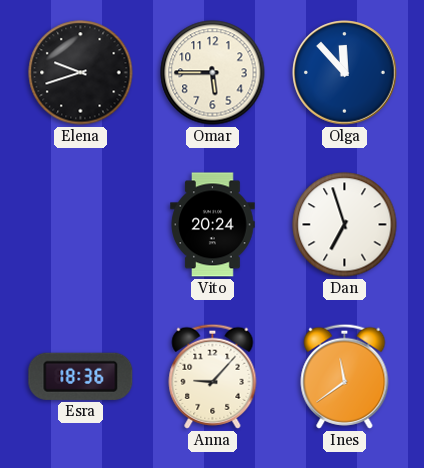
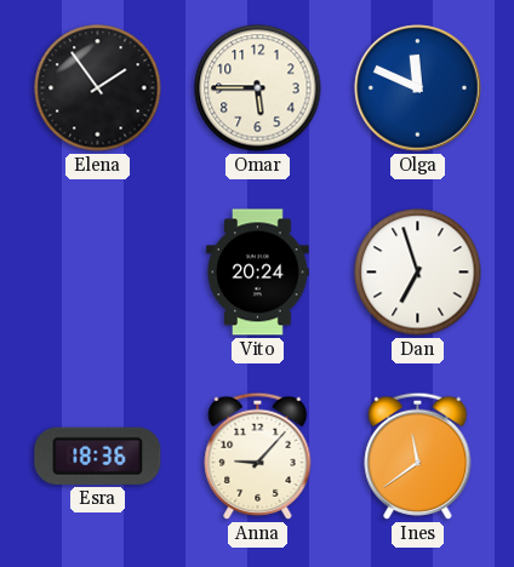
Elena: 9:42 -> 1:54 (98, 88)
Olga: 11:53 -> 11:49 (418, 88)
